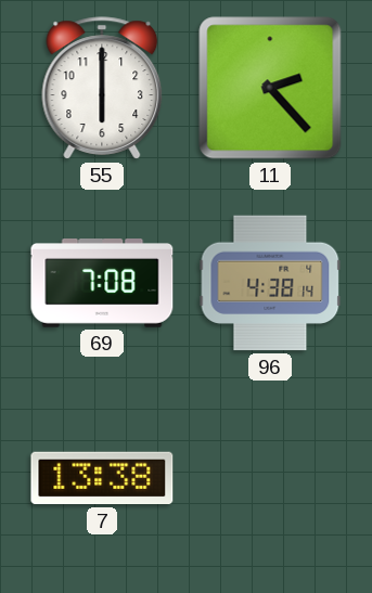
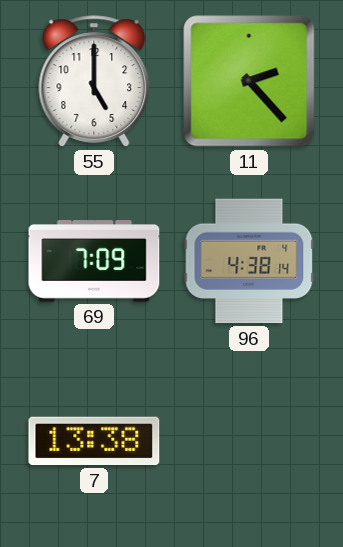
55: 6:00 -> 5:00 (94, 81)
69: 7:08 -> 7:09 (94, 262)
